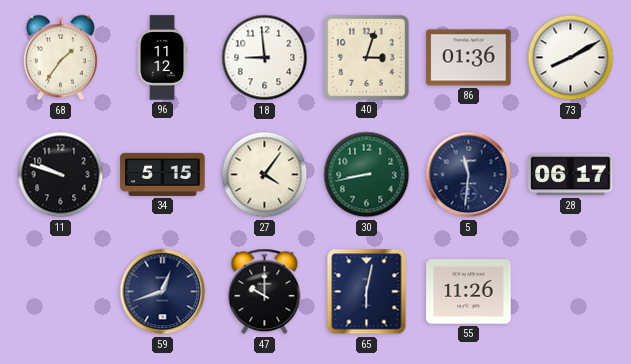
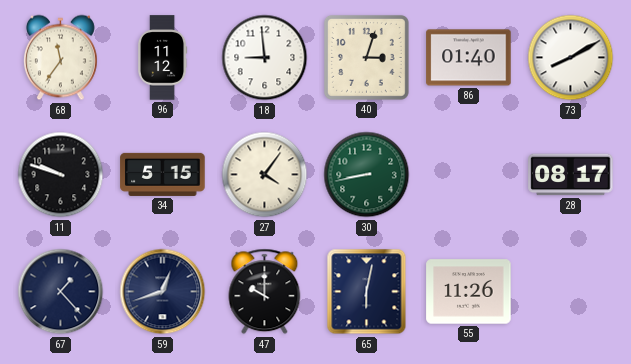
68: 1:36 -> 11:36 (60, 58)
86: 01:36 -> 01:40 (469, 58)
5: 11:31 -> none (469, 175)
28: 06:17 -> 08:17 (571, 175)
67: none -> 1:23 (61, 292)
